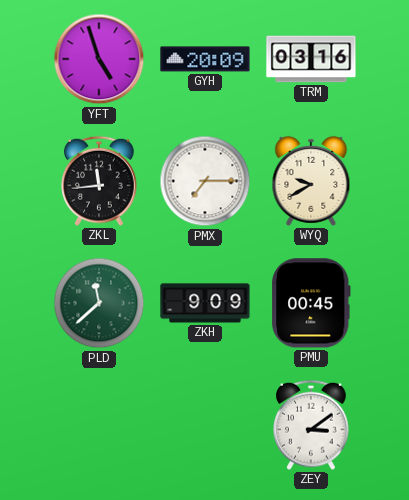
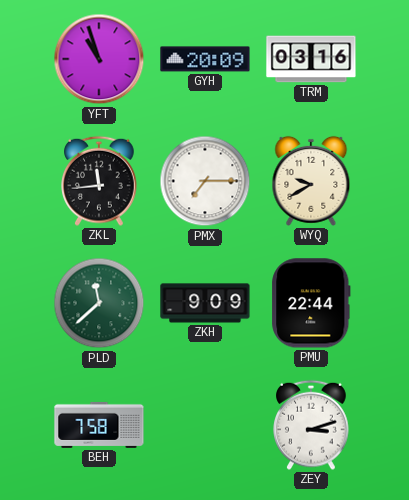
YFT: 4:57 -> 10:57 (99, 59)
PMU: 00:45 -> 22:44 (311, 303)
BEH: none -> 7:58 (99, 425)
ZEY: 3:09 -> 3:12 (312, 425)
